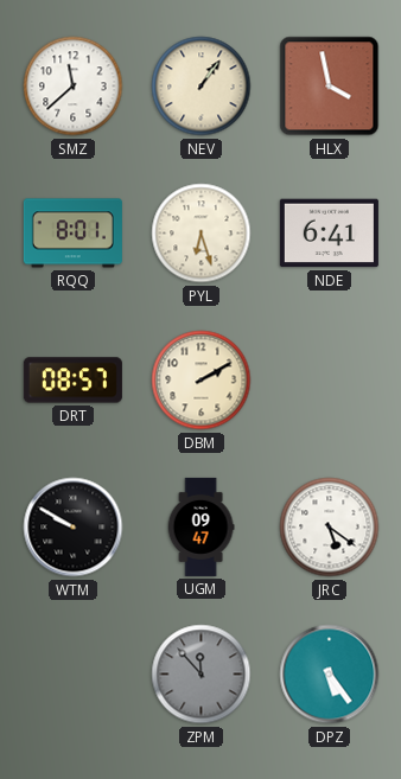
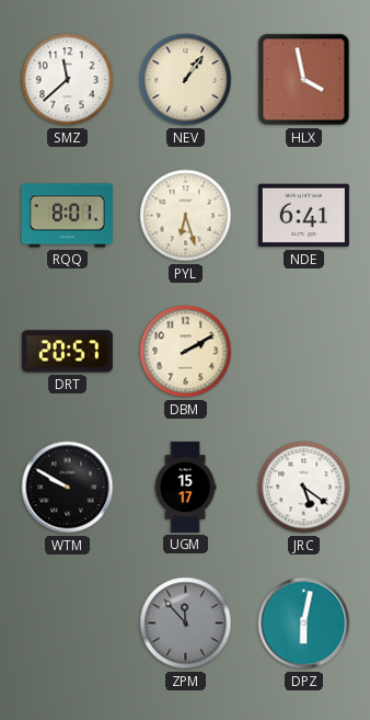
DRT: 08:57 -> 20:57 (67, 352)
UGM: 09:47 -> 15:17 (185, 487)
DPZ: 5:24 -> 6:02 (304, 624)
